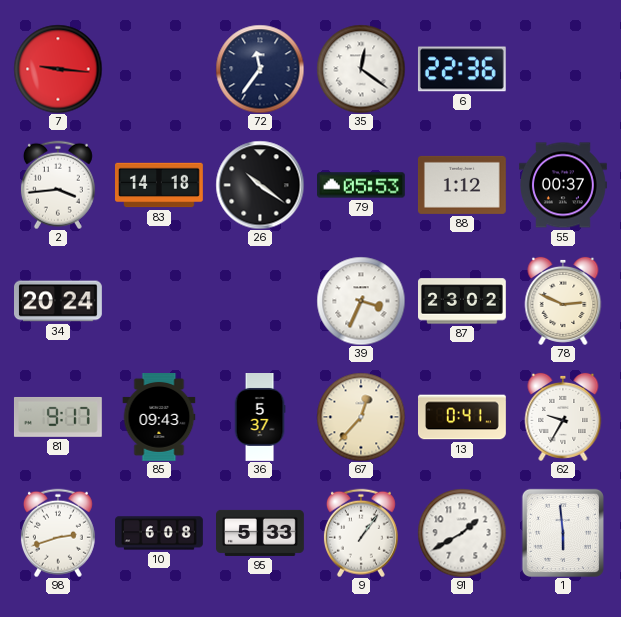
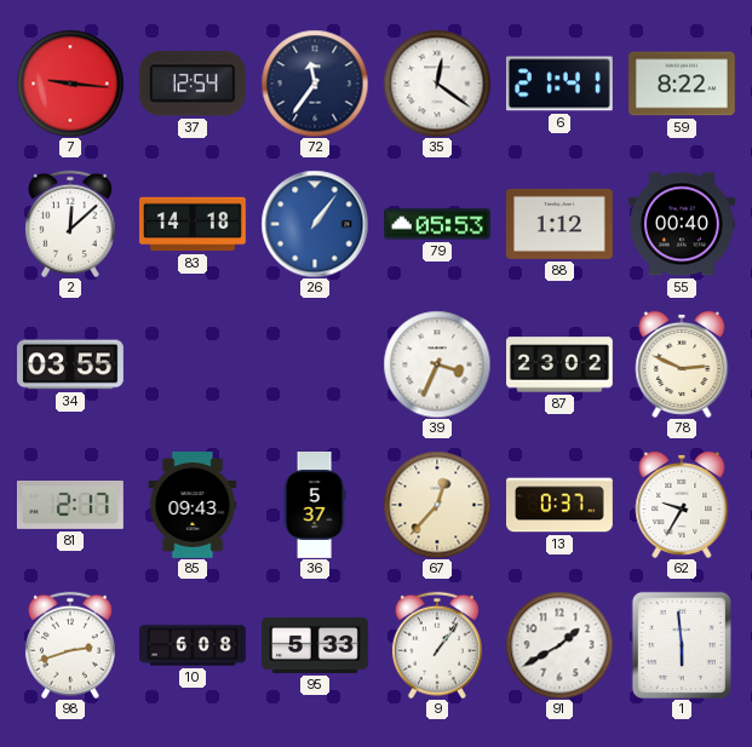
37: none -> 12:54 (193, 84)
6: 22:36 -> 21:41 (559, 84)
59: none -> 8:22 (683, 84)
2: 3:44 -> 12:08 (70, 224)
26: 10:21 -> 1:06 (315, 224)
26 dial: black -> blue (315, 224)
55: 00:37 -> 00:40 (683, 224)
34: 20:24 -> 03:55 (71, 364)
81: 9:17 -> 2:17 (70, 505)
13: 0:41 -> 0:37 (561, 505)
